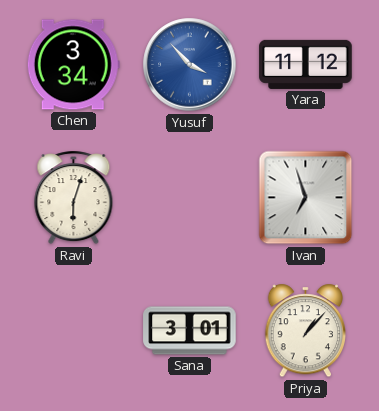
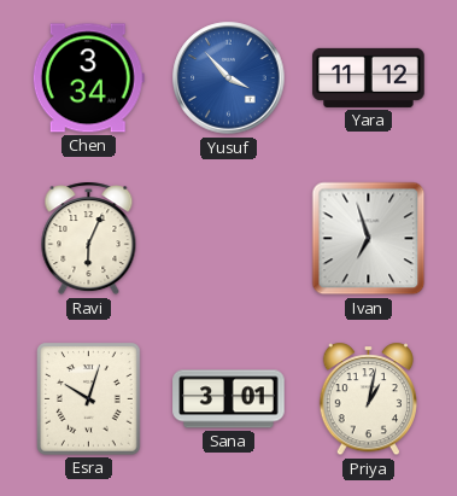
Ravi: 6:03 -> 6:04 (89, 239)
Esra: none -> 10:03 (89, 399)
Priya: 1:07 -> 1:02 (368, 399)
